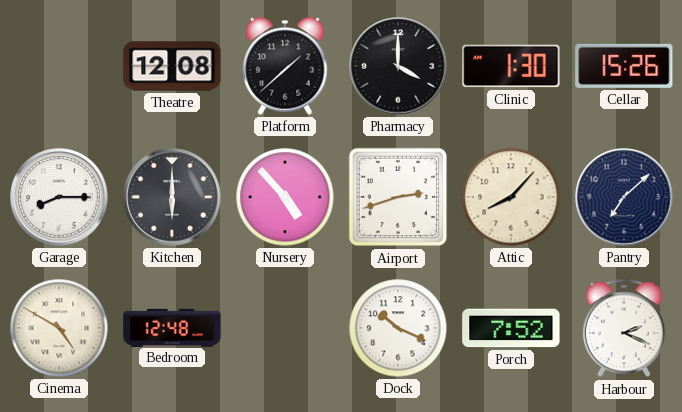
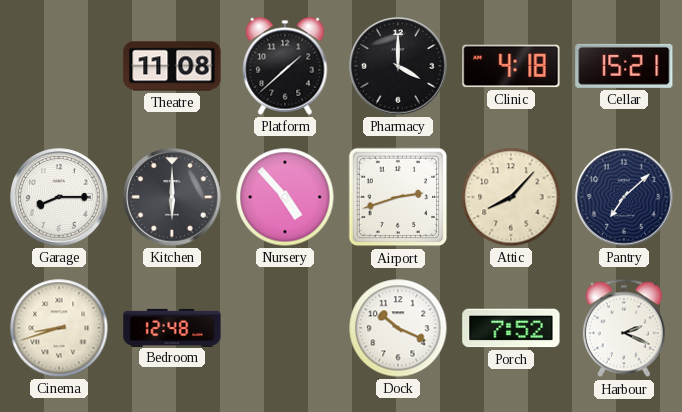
Theatre: 12:08 -> 11:08 (172, 66)
Clinic: 1:30 -> 4:18 (511, 66)
Cellar: 15:26 -> 15:21 (624, 66)
Cinema: 4:50 -> 8:42 (59, 328)
